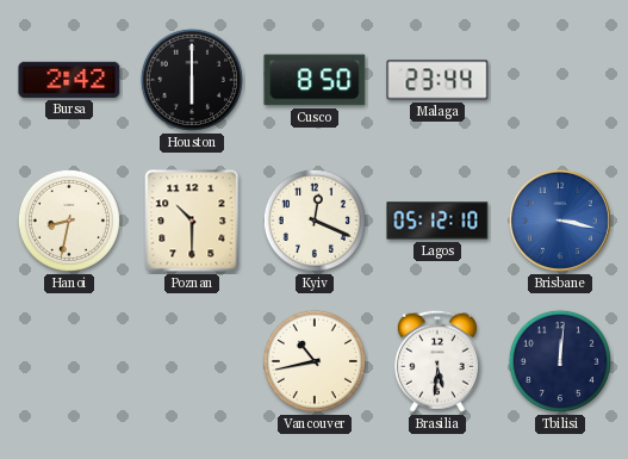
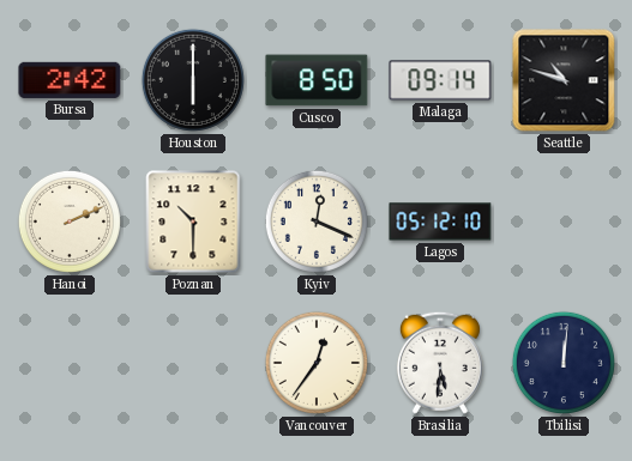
Malaga: 23:44 -> 09:14 (440, 80)
Seattle: none -> 10:48 (564, 80)
Hanoi: 8:32 -> 2:11 (70, 222)
Brisbane: 3:17 -> none (560, 221)
Vancouver: 10:43 -> 12:36 (317, 363)
